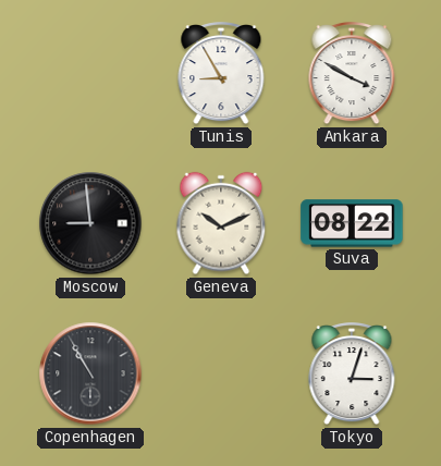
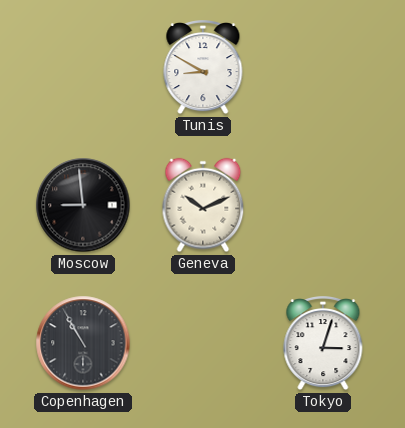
Tunis: 8:55 -> 8:50 (203, 68)
Ankara: 3:50 -> none (352, 74)
Suva: 08:22 -> none (352, 223)
